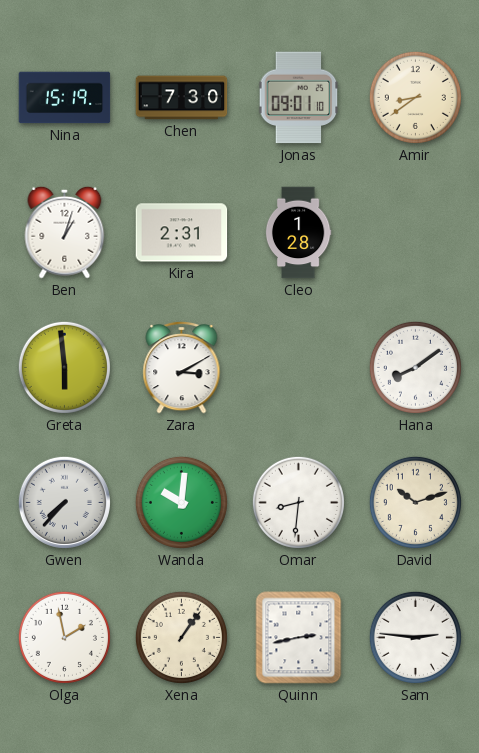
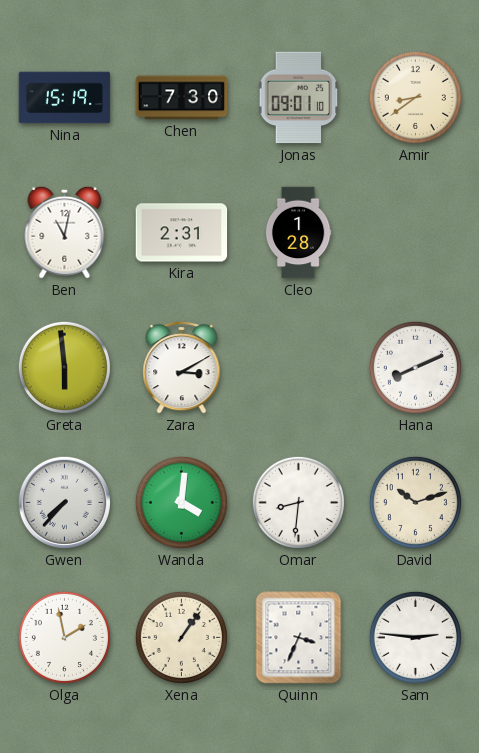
Ben: 1:03 -> 11:02 (65, 232)
Hana: 8:09 -> 8:11 (415, 367)
Wanda: 10:01 -> 4:01 (181, 502)
Quinn: 2:43 -> 3:34 (299, 638)
